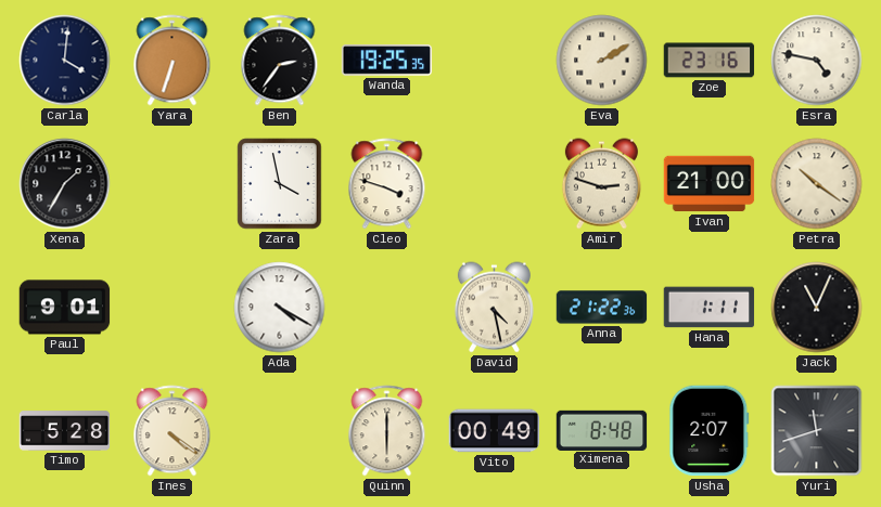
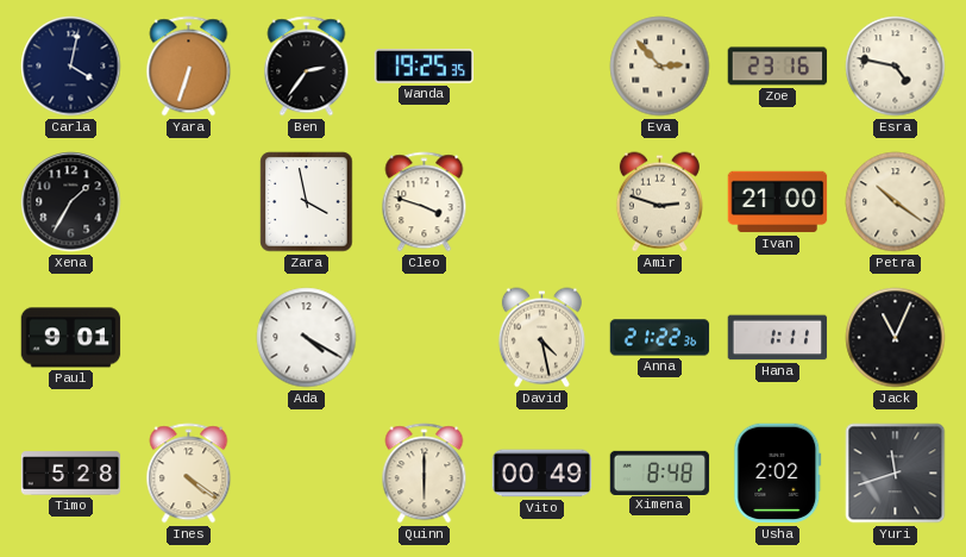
Carla: 4:01 -> 4:02 (71, 67)
Eva: 2:10 -> 2:53 (660, 67)
Usha: 2:07 -> 2:02 (778, 474)
